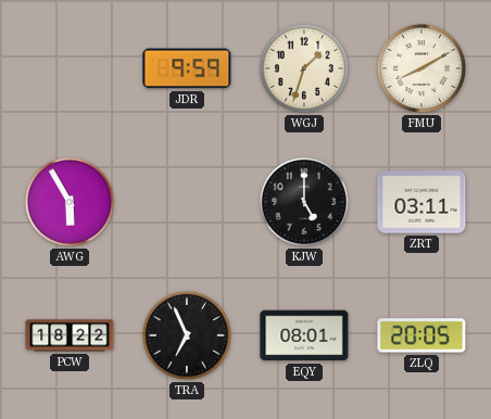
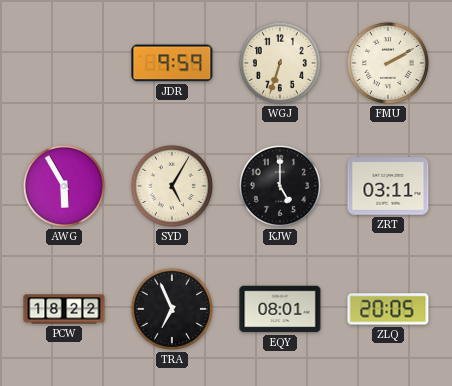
WGJ: 1:33 -> 6:33 (280, 63)
FMU: 8:10 -> 2:10 (388, 63)
SYD: none -> 5:05 (172, 186)
